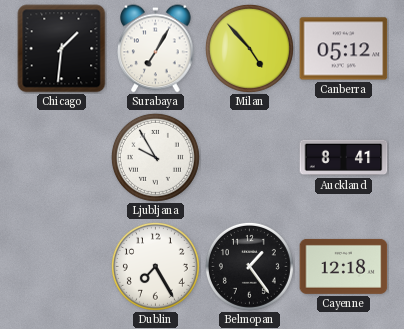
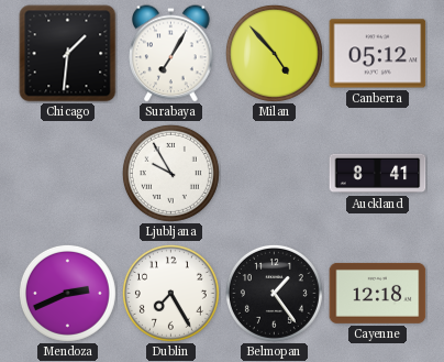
Mendoza: none -> 2:41 (67, 293)
